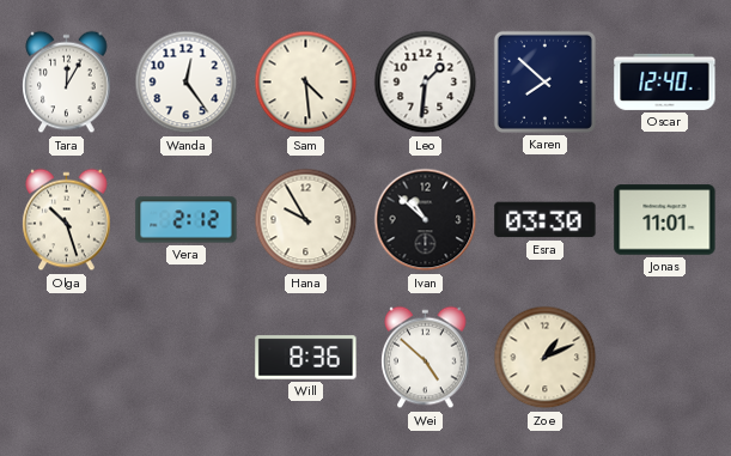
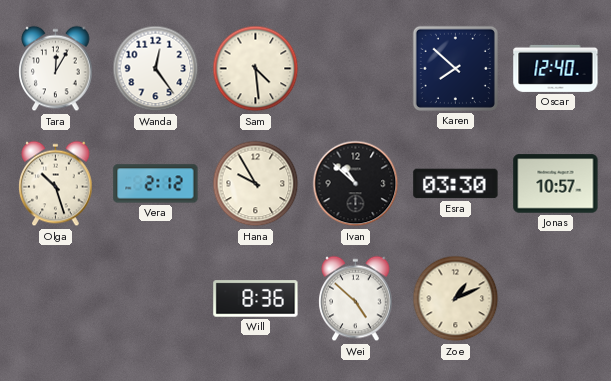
Leo: 1:31 -> none (426, 83)
Jonas: 11:01 -> 10:57 (556, 184)
